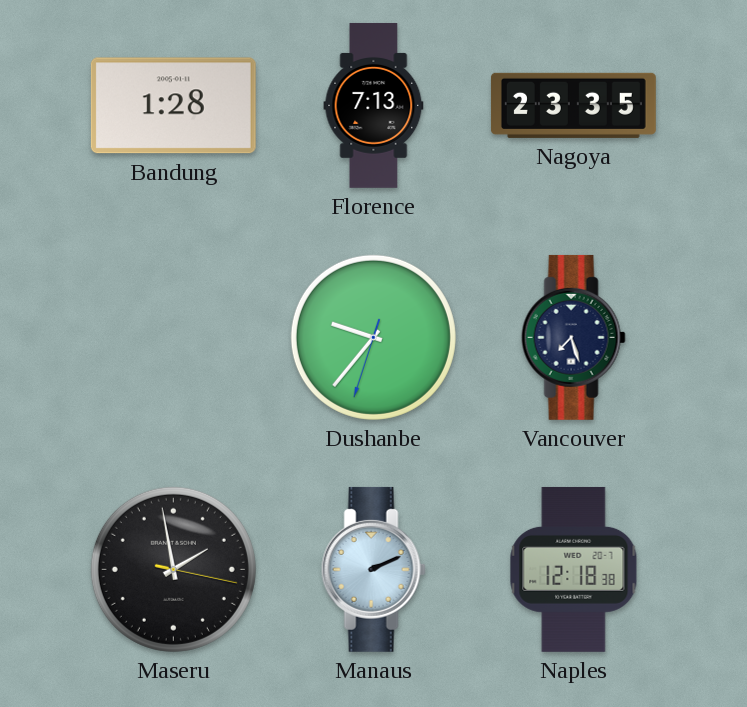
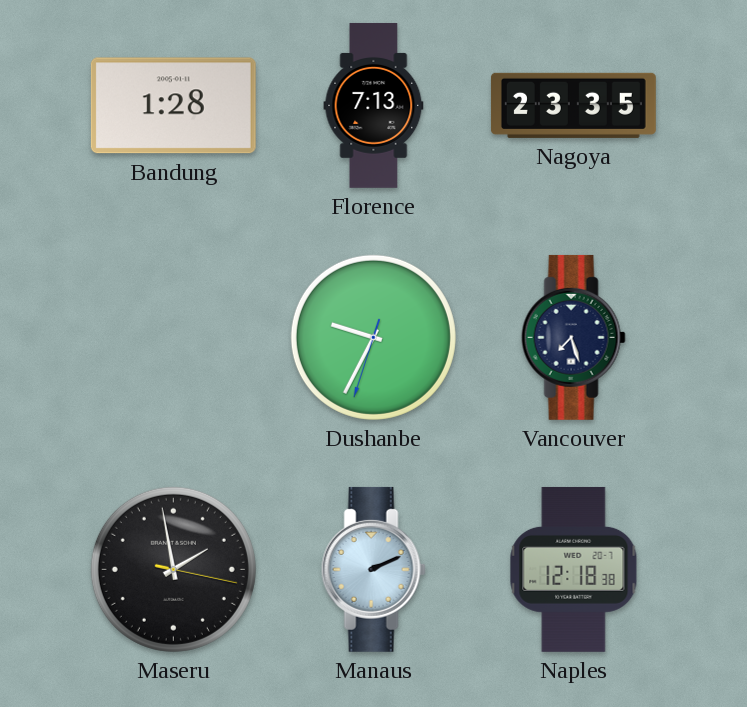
Dushanbe: 9:36 -> 9:34 (373, 337)
